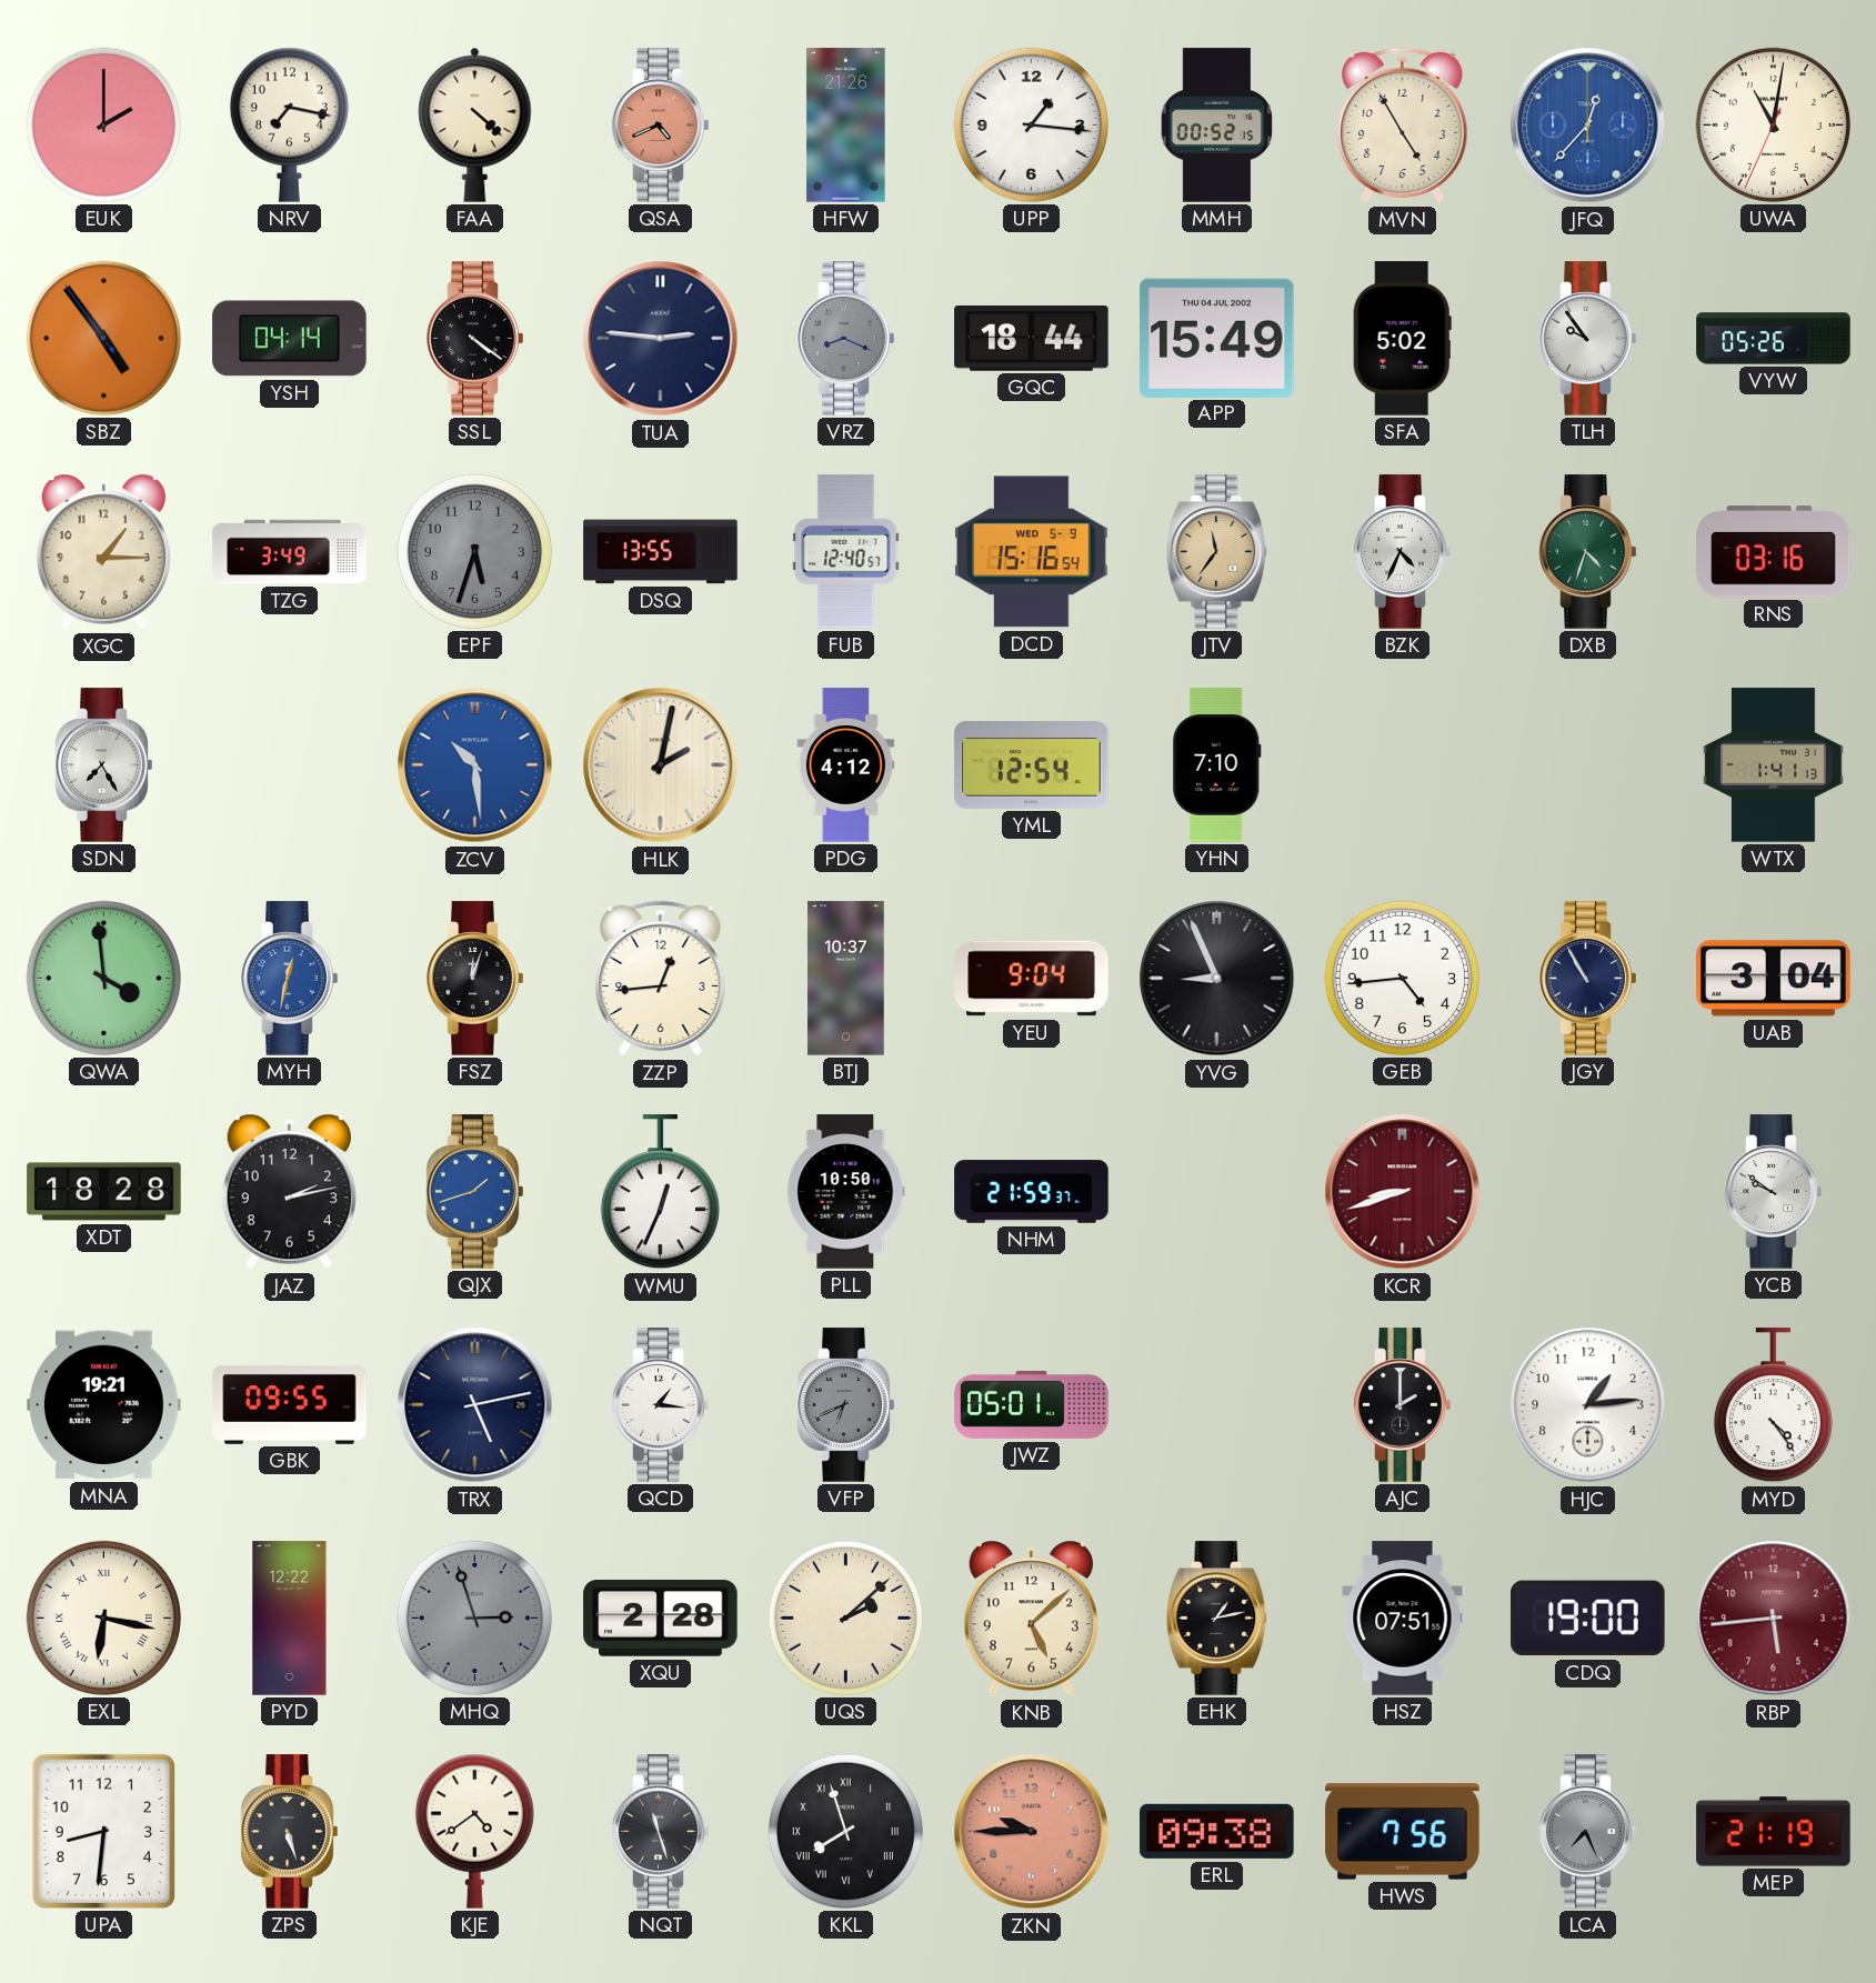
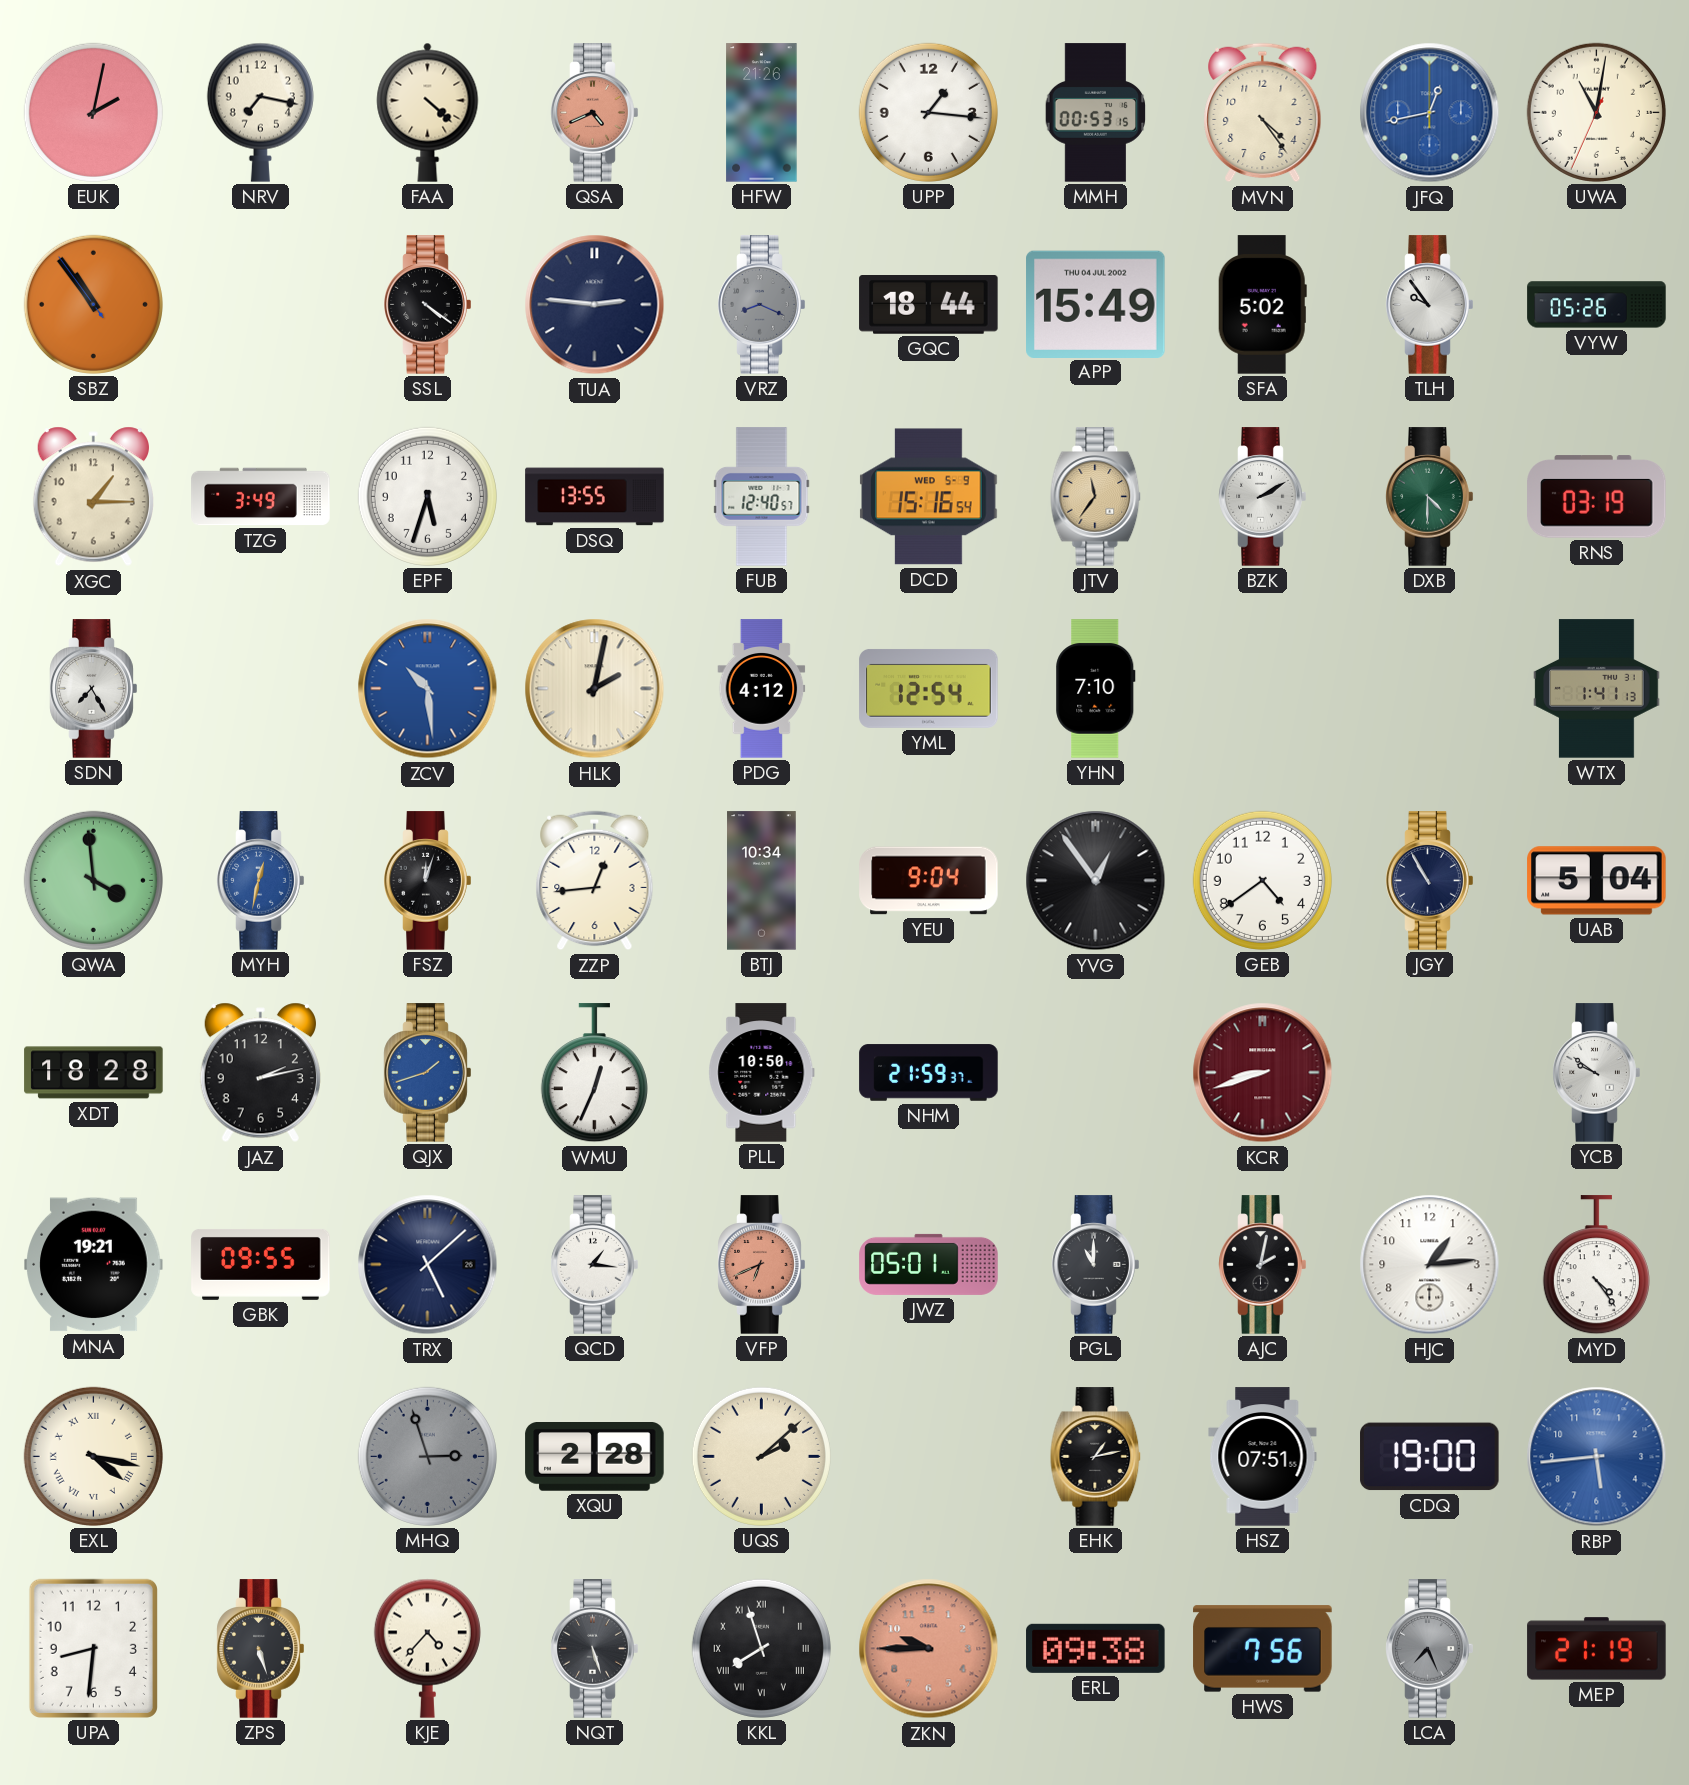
EUK: 2:00 -> 2:02 (93, 112)
MMH: 00:52 -> 00:53 (1096, 113)
MVN: 4:55 -> 4:24 (1263, 113)
JFQ: 12:37 -> 12:43 (1430, 113)
SBZ: 4:53 -> 10:53 (93, 304)
YSH: 04:14 -> none (290, 339)
EPF dial: grey -> white (427, 496)
BZK: 4:34 -> 2:10 (1263, 497)
DXB: 4:33 -> 4:30 (1430, 497)
RNS: 03:16 -> 03:19 (1597, 497)
BTJ: 10:37 -> 10:34 (762, 881)
YVG: 8:56 -> 12:54 (1096, 881)
GEB: 4:44 -> 4:39 (1262, 880)
UAB: 3:04 -> 5:04 (1597, 881)
TRX: 5:13 -> 5:08 (428, 1265)
VFP dial: grey -> salmon (762, 1265)
PGL: none -> 11:00 (1096, 1265)
AJC: 2:00 -> 2:02 (1263, 1265)
EXL: 6:17 -> 4:17 (93, 1456)
PYD: 12:22 -> none (290, 1619)
KNB: 5:08 -> none (1031, 1619)
RBP dial: burgundy -> blue (1597, 1457)
KJE: 4:39 -> 4:37 (427, 1648)
NQT: 11:27 -> 5:27 (595, 1649)
